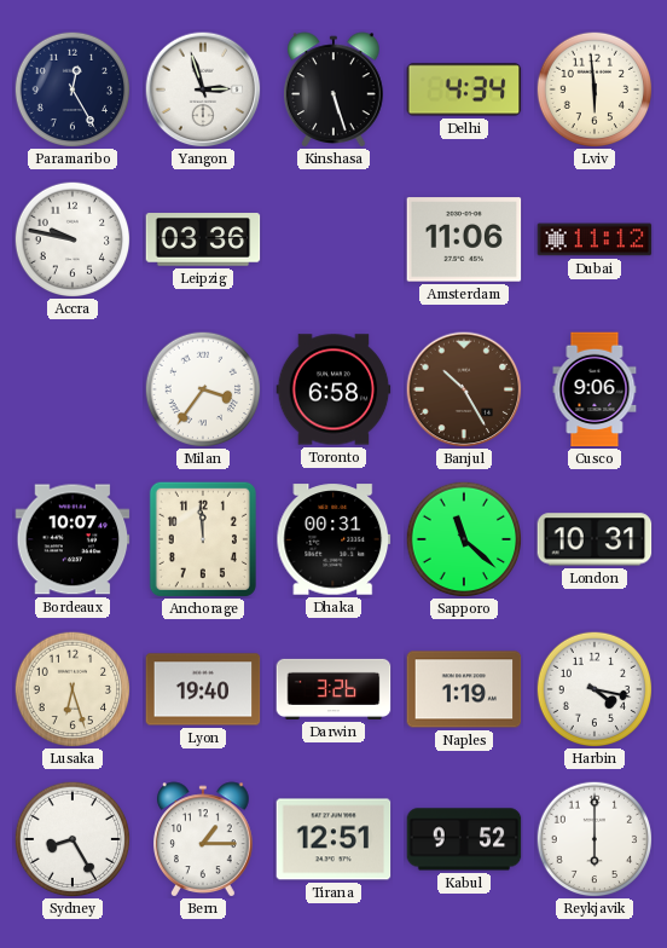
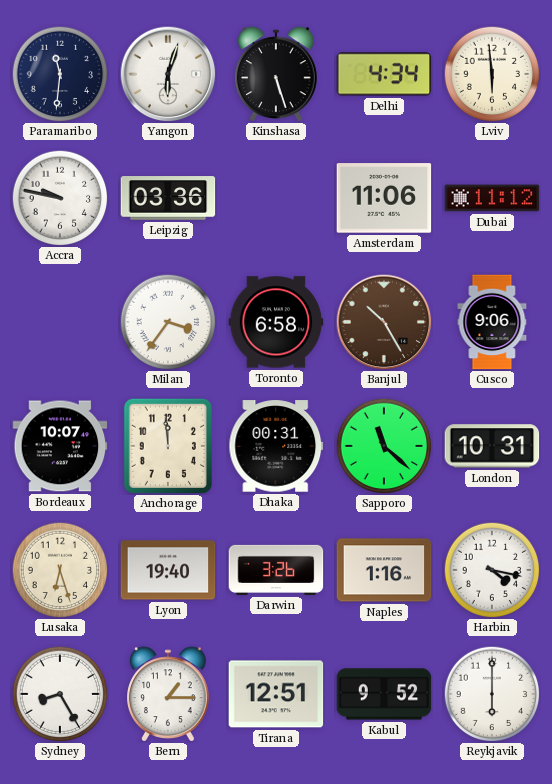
Paramaribo: 12:25 -> 11:31 (60, 74)
Yangon: 2:57 -> 6:03 (168, 74)
Naples: 1:19 -> 1:16 (384, 570)
